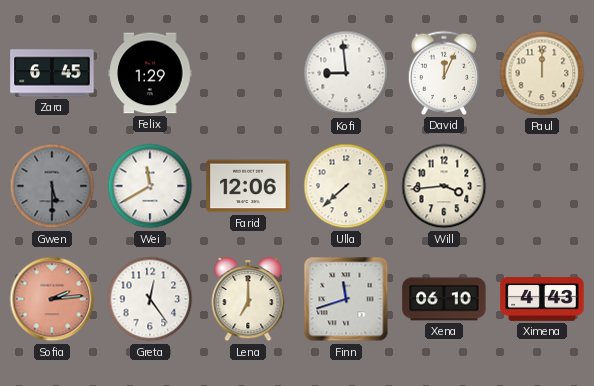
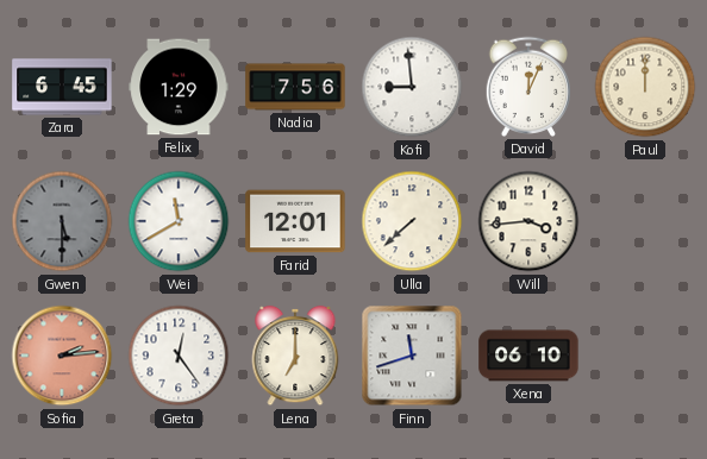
Nadia: none -> 7:56 (295, 87)
Farid: 12:06 -> 12:01 (295, 221)
Ximena: 4:43 -> none (542, 300)
